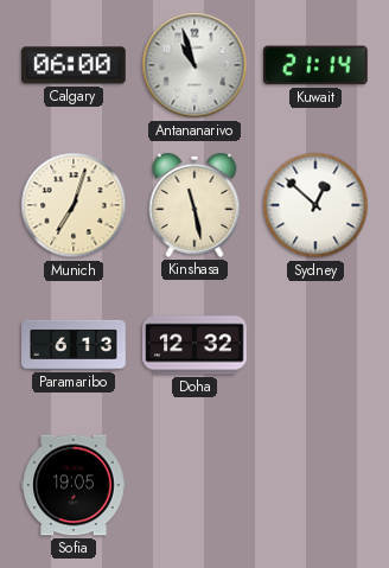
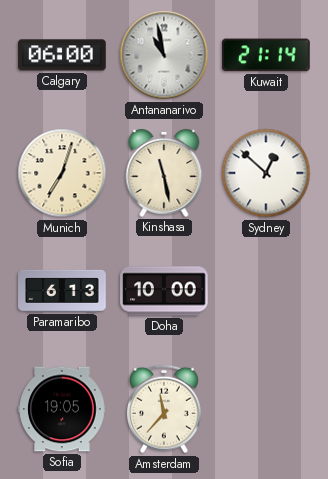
Antananarivo: 10:57 -> 10:58 (164, 55)
Doha: 12:32 -> 10:00 (164, 291)
Amsterdam: none -> 11:37 (165, 409)
